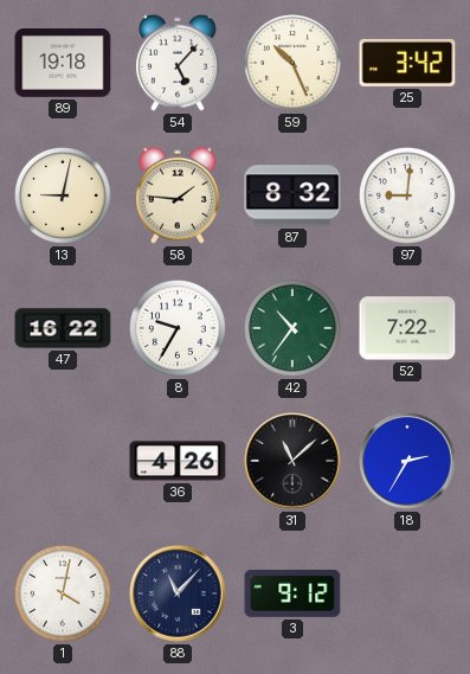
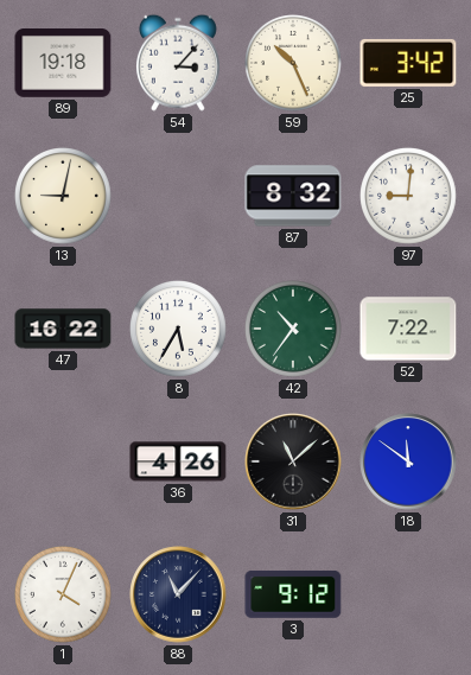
54: 5:07 -> 3:07 (178, 63)
58: 1:46 -> none (178, 195)
8: 9:35 -> 5:35 (179, 330)
18: 2:35 -> 11:51 (408, 461)
1: 4:02 -> 4:04 (64, 596)
